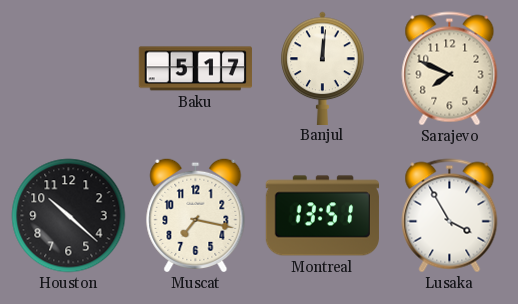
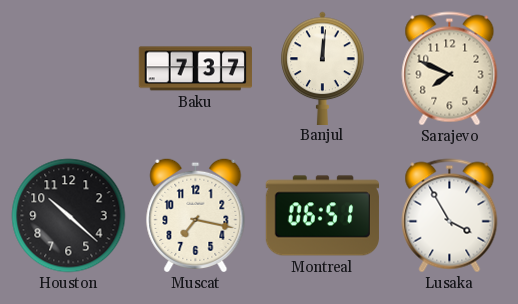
Baku: 5:17 -> 7:37 (195, 69)
Montreal: 13:51 -> 06:51 (322, 216)
